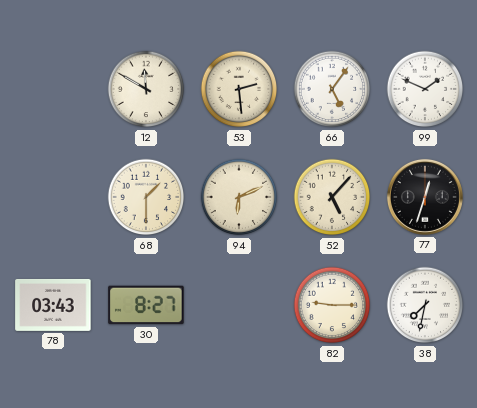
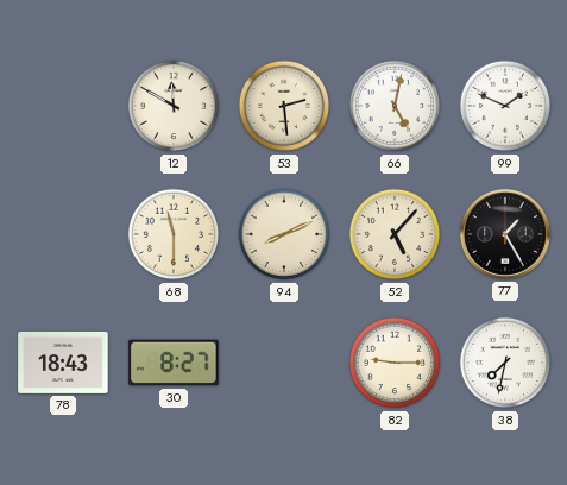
66: 5:06 -> 5:02 (395, 106)
68: 1:30 -> 11:30 (174, 234)
94: 6:11 -> 8:11 (284, 234)
77: 12:33 -> 1:25 (505, 234)
78: 03:43 -> 18:43 (63, 363)
